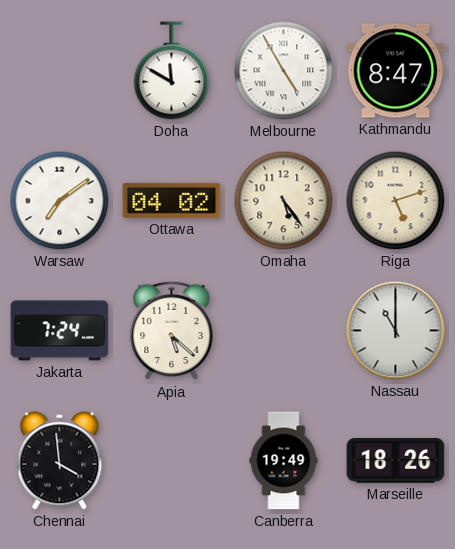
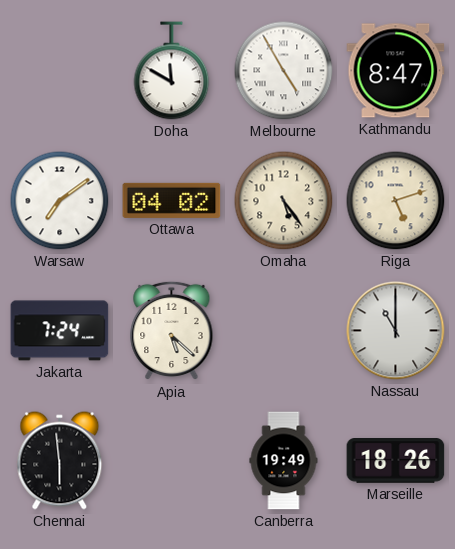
Chennai: 3:59 -> 5:59 (60, 461)
